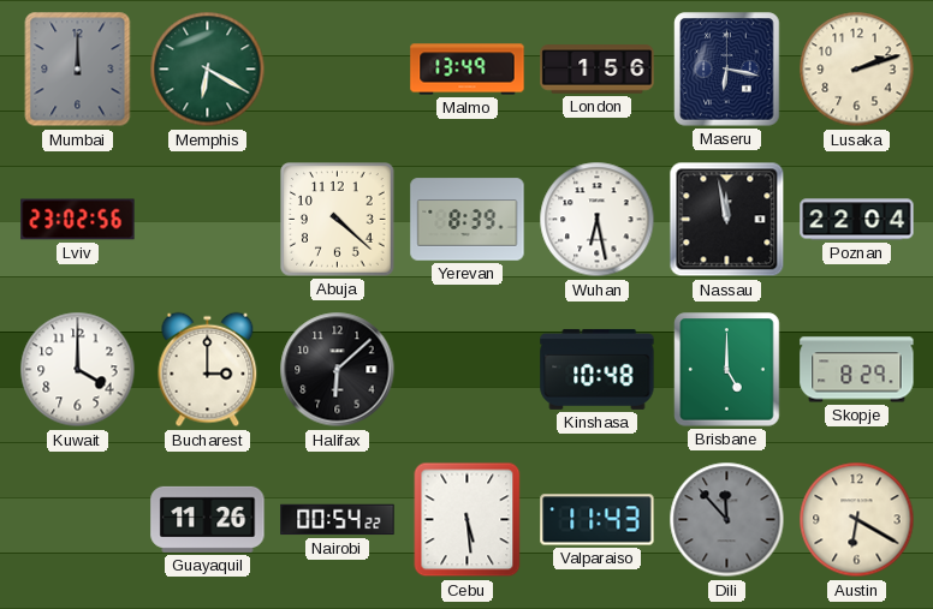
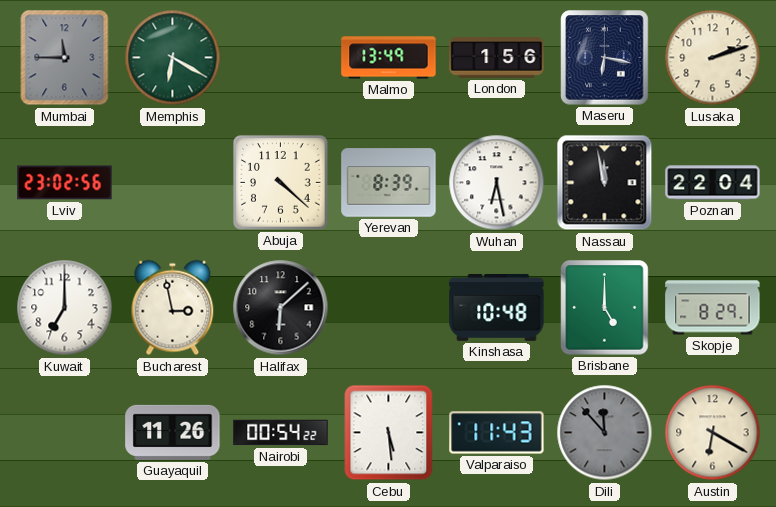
Mumbai: 12:00 -> 11:45 (65, 58)
Kuwait: 4:00 -> 7:00 (65, 308)
Bucharest: 3:00 -> 2:58 (173, 308)
